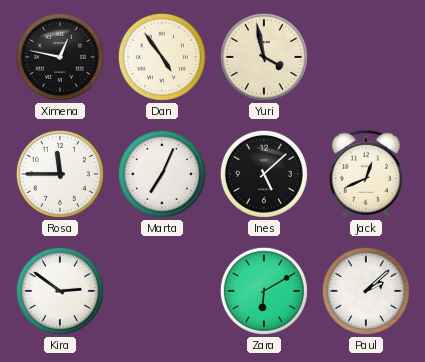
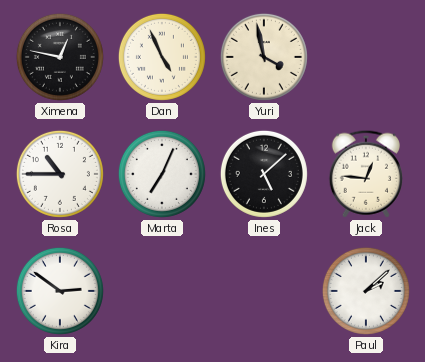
Dan: 4:54 -> 4:56 (162, 57)
Rosa: 11:45 -> 10:45 (60, 174)
Jack: 12:41 -> 12:46 (365, 174)
Zara: 6:10 -> none (264, 291)
